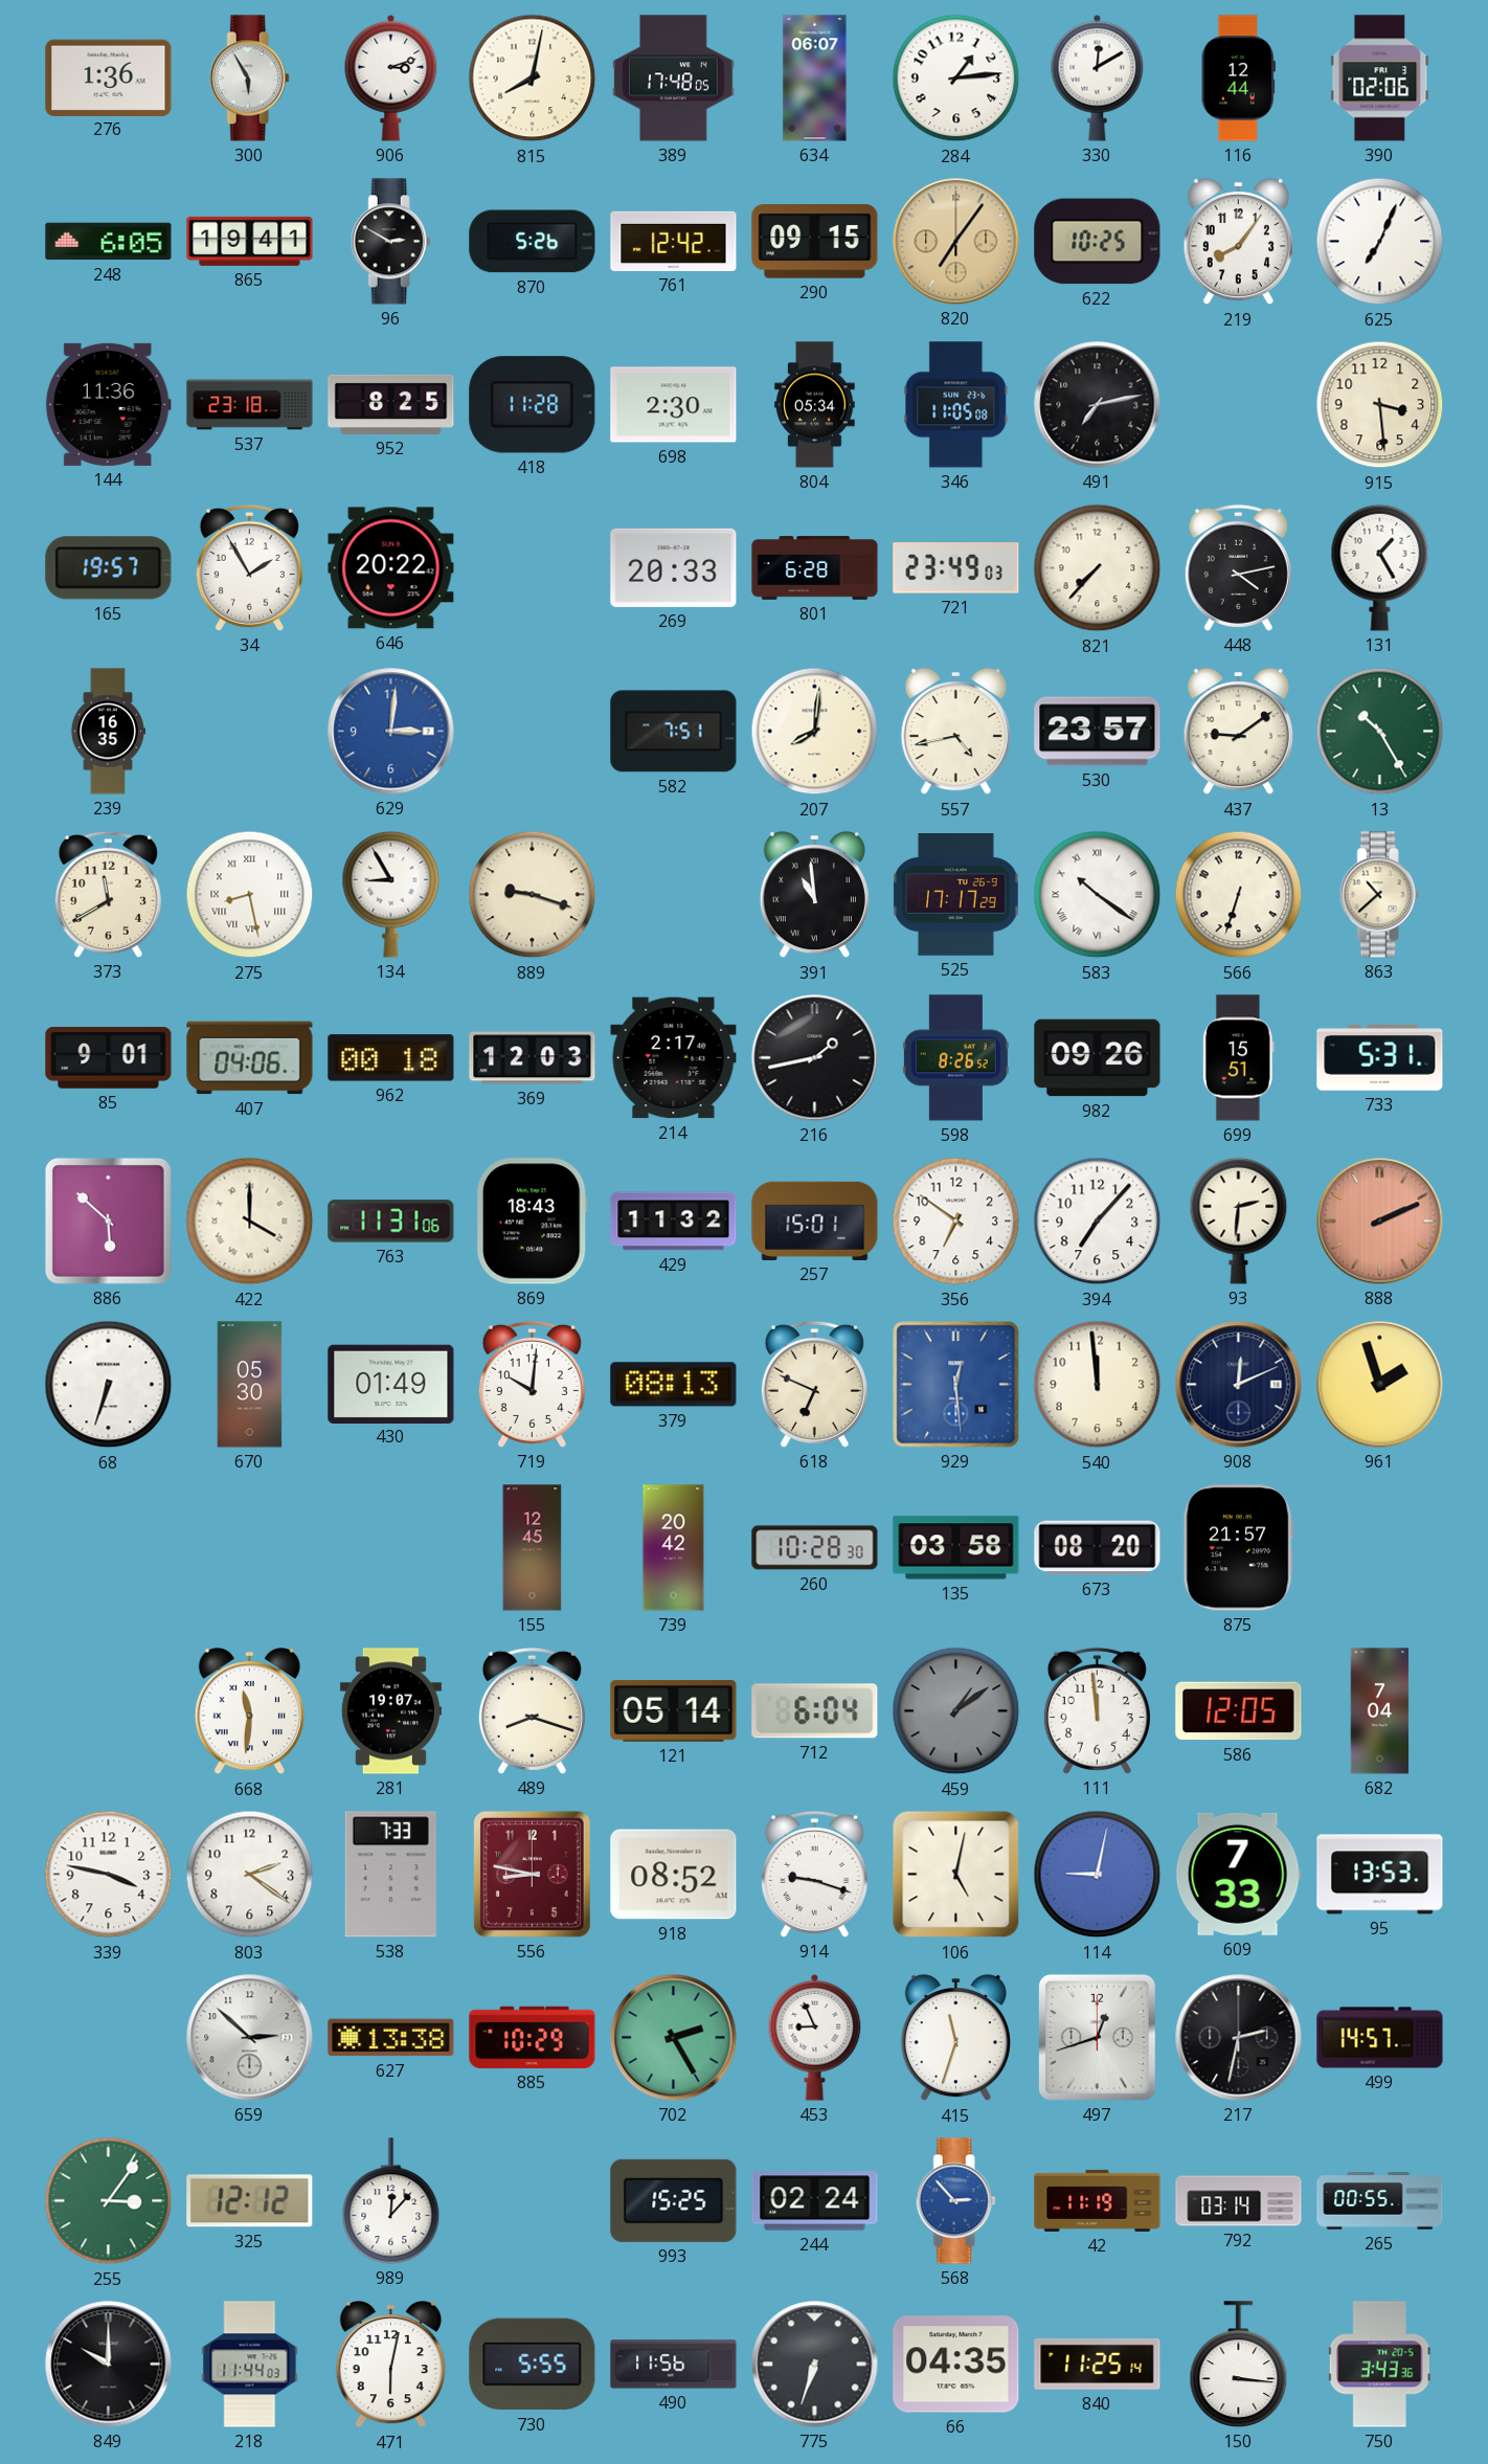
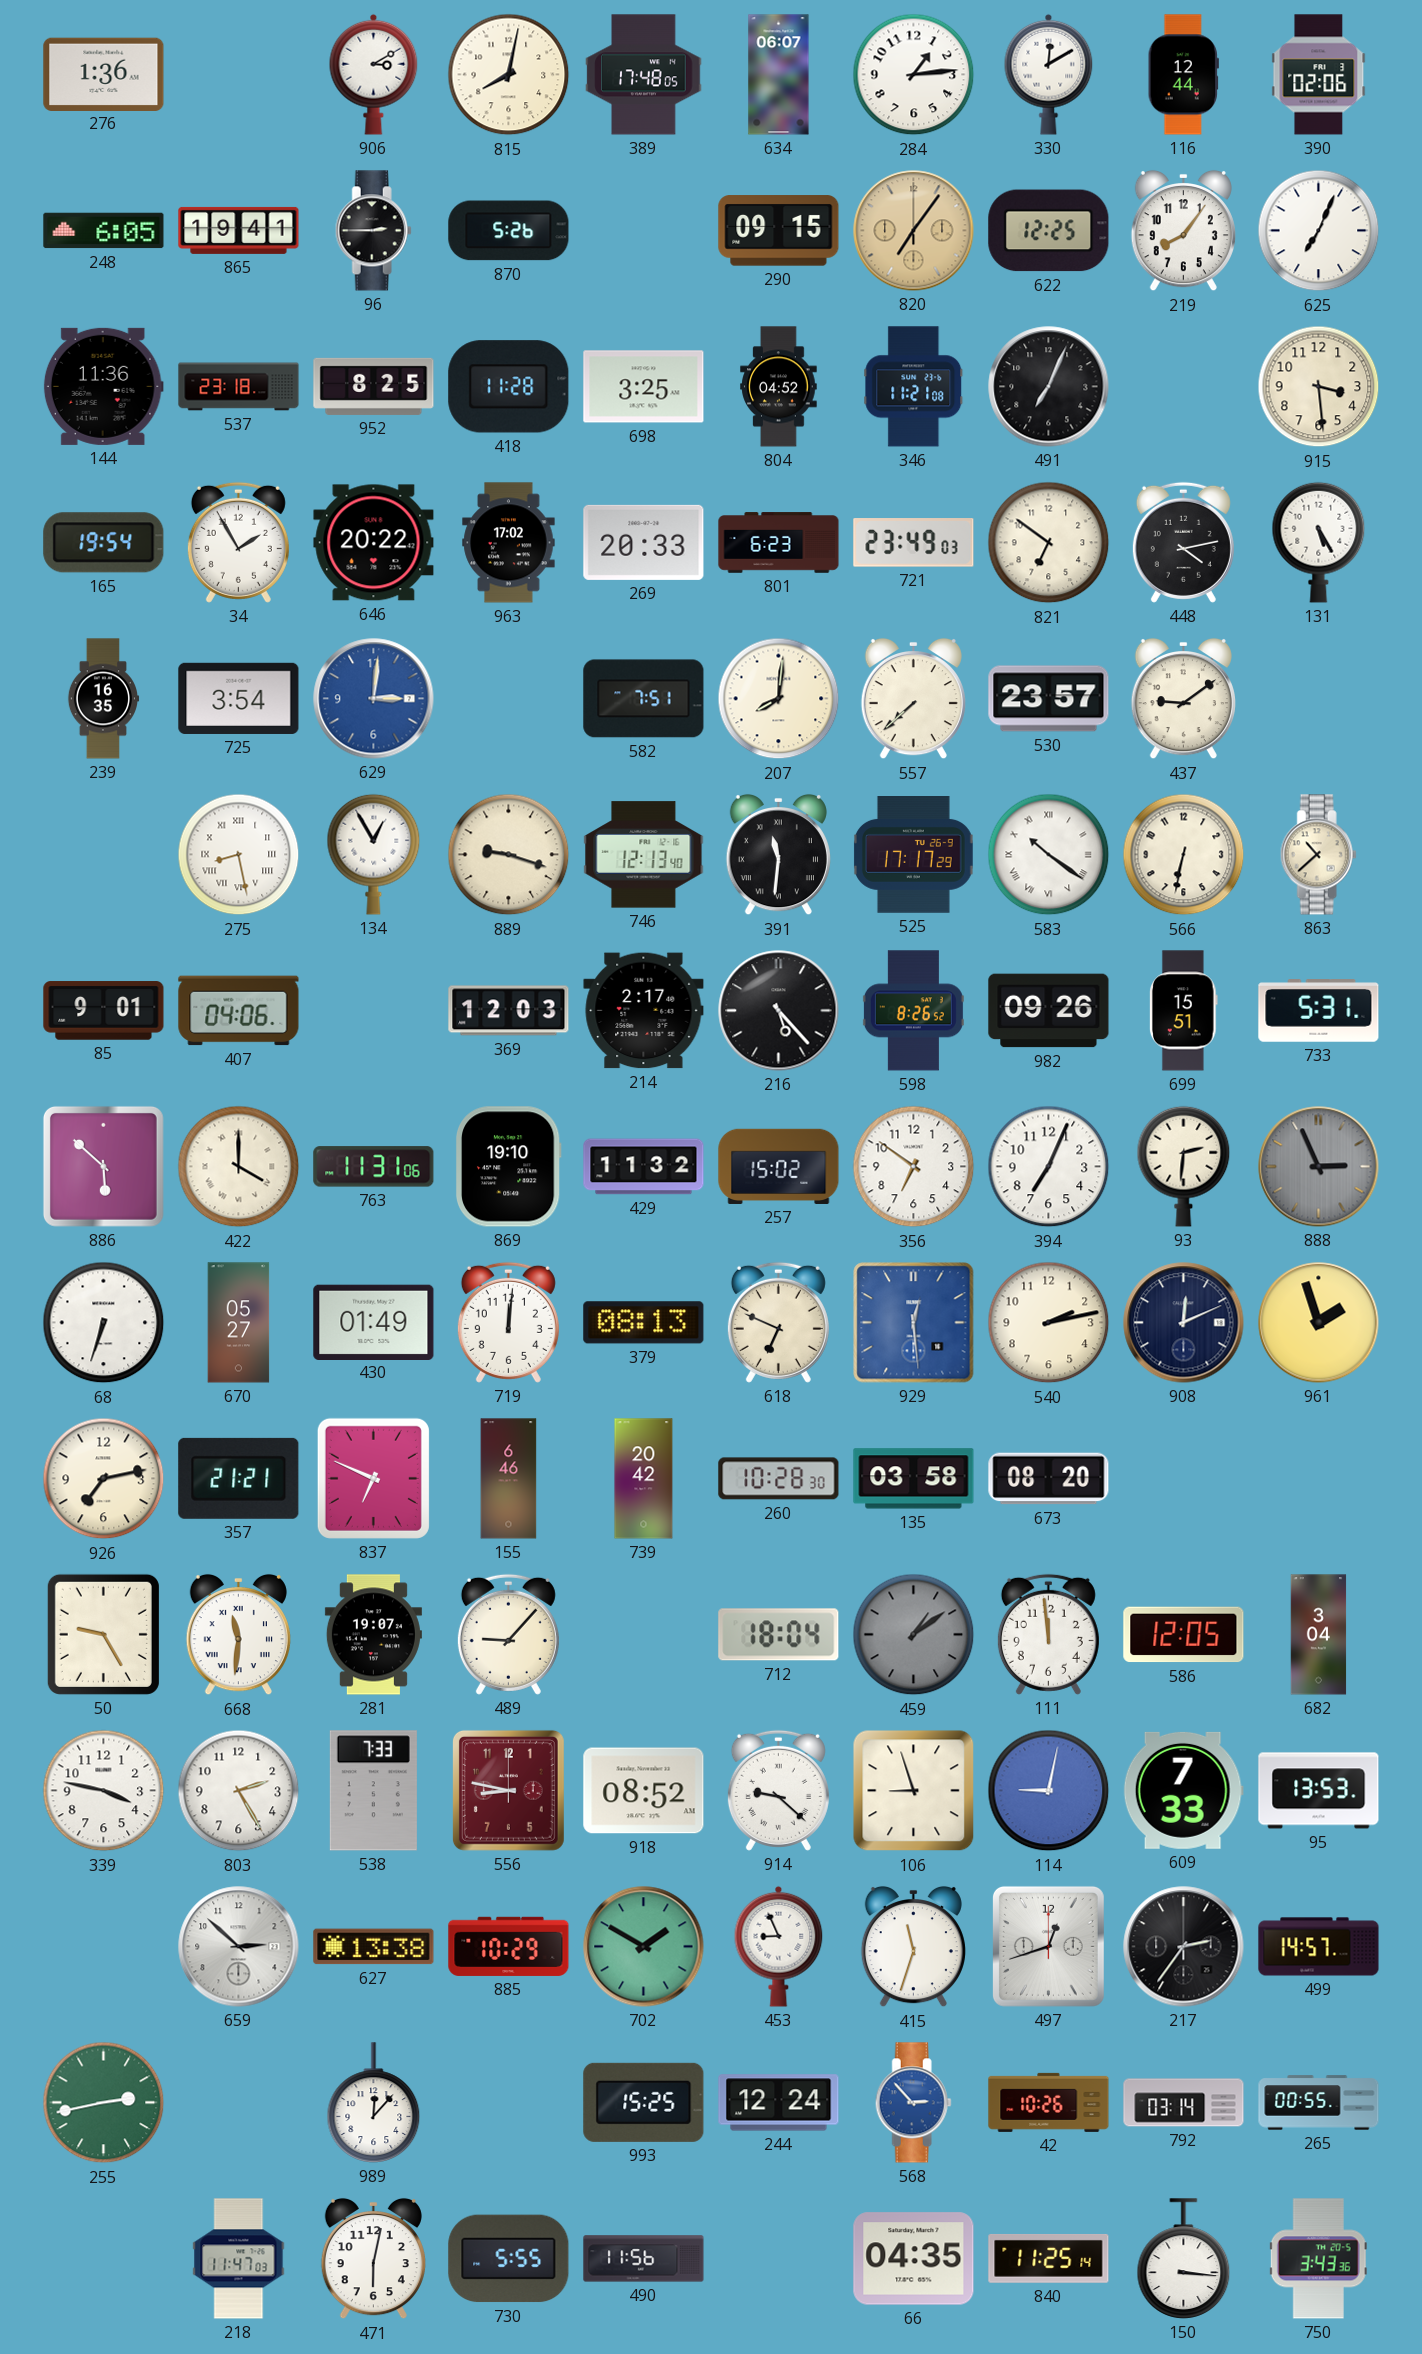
300: 5:55 -> none (249, 79)
906: 3:12 -> 3:10 (374, 74)
96: 2:50 -> 2:45 (373, 231)
761: 12:42 -> none (674, 241)
622: 10:25 -> 12:25 (1049, 231)
698: 2:30 -> 3:25 (644, 387)
804: 05:34 -> 04:52 (779, 387)
346: 11:05 -> 11:21 (914, 387)
491: 7:13 -> 7:04 (1049, 387)
165: 19:57 -> 19:54 (104, 543)
963: none -> 17:02 (509, 543)
801: 6:28 -> 6:23 (779, 543)
821: 7:37 -> 6:51 (1049, 543)
131: 1:25 -> 5:25 (1319, 542)
725: none -> 3:54 (239, 698)
557: 4:43 -> 7:38 (913, 699)
13: 10:25 -> none (1380, 732)
373: 11:40 -> none (108, 894)
134: 8:55 -> 12:55 (374, 854)
746: none -> 12:13 (644, 855)
391: 10:59 -> 11:31 (778, 855)
566: 6:33 -> 6:32 (1184, 855)
962: 00:18 -> none (391, 1058)
216: 1:43 -> 5:23 (779, 1011)
869: 18:43 -> 19:10 (508, 1167)
257: 15:01 -> 15:02 (779, 1166)
394: 7:07 -> 7:04 (1049, 1167)
888: 2:11 -> 2:56 (1319, 1167)
888 dial: salmon -> grey (1319, 1167)
670: 05:30 -> 05:27 (239, 1323)
719: 10:01 -> 12:01 (508, 1322)
540: 11:59 -> 2:13 (1049, 1323)
926: none -> 7:13 (104, 1479)
357: none -> 21:21 (239, 1478)
837: none -> 6:49 (373, 1478)
155: 12:45 -> 6:46 (509, 1479)
875: 21:57 -> none (1238, 1548)
50: none -> 9:25 (103, 1634)
489: 8:18 -> 9:07 (508, 1634)
121: 05:14 -> none (674, 1710)
712: 6:04 -> 18:04 (779, 1635)
682: 7:04 -> 3:04 (1319, 1635)
803: 2:21 -> 2:25 (239, 1791)
914: 9:18 -> 9:22 (778, 1790)
106: 5:02 -> 8:57 (914, 1791)
702: 2:25 -> 1:50 (644, 1947)
217: 2:32 -> 2:36 (1184, 1947)
255: 3:06 -> 2:43 (104, 2103)
325: 12:12 -> none (250, 2201)
244: 02:24 -> 12:24 (779, 2103)
42: 11:19 -> 10:26 (1049, 2102)
849: 10:00 -> none (109, 2365)
218: 11:44 -> 11:47 (239, 2259)
775: 6:33 -> none (815, 2365)
